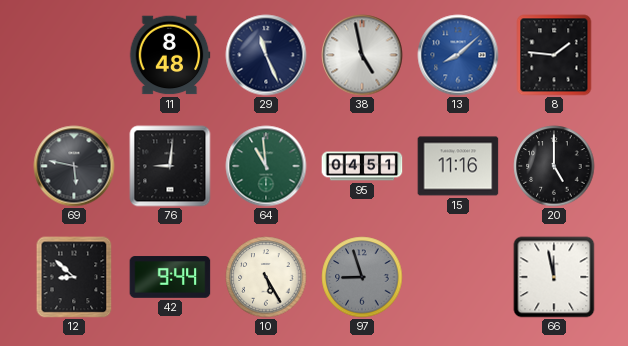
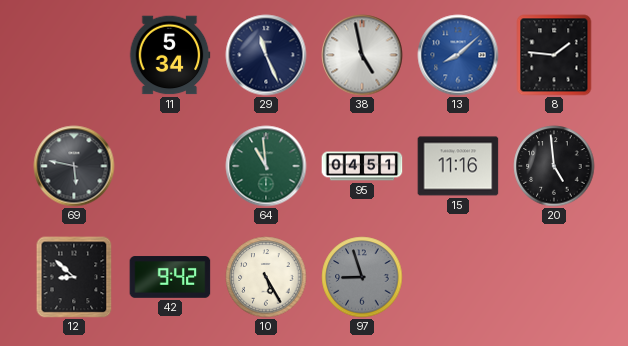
11: 8:48 -> 5:34 (170, 55)
76: 9:01 -> none (170, 166)
20: 5:00 -> 4:59 (554, 166)
42: 9:44 -> 9:42 (170, 277)
66: 11:58 -> none (554, 277)
